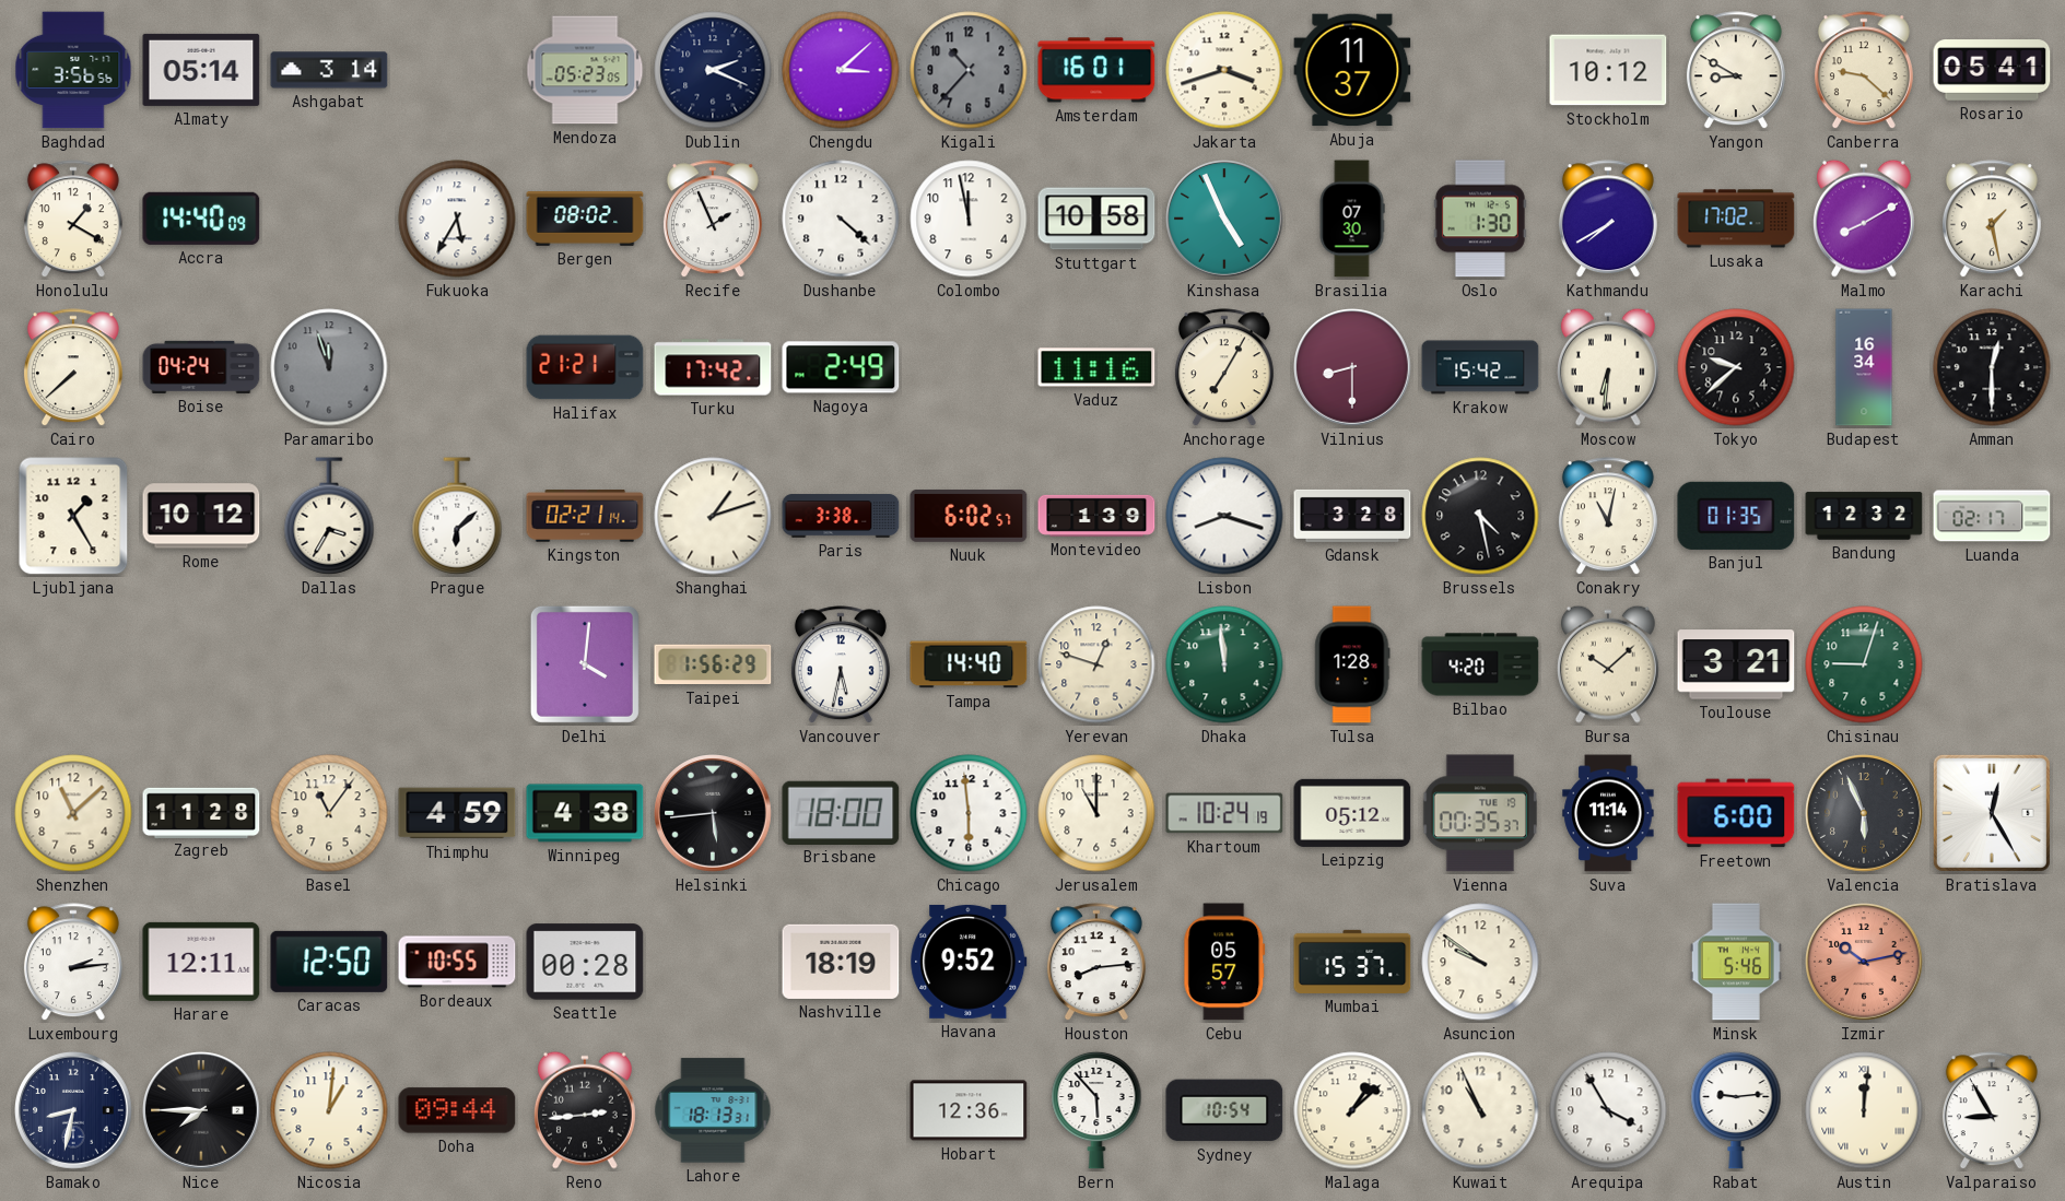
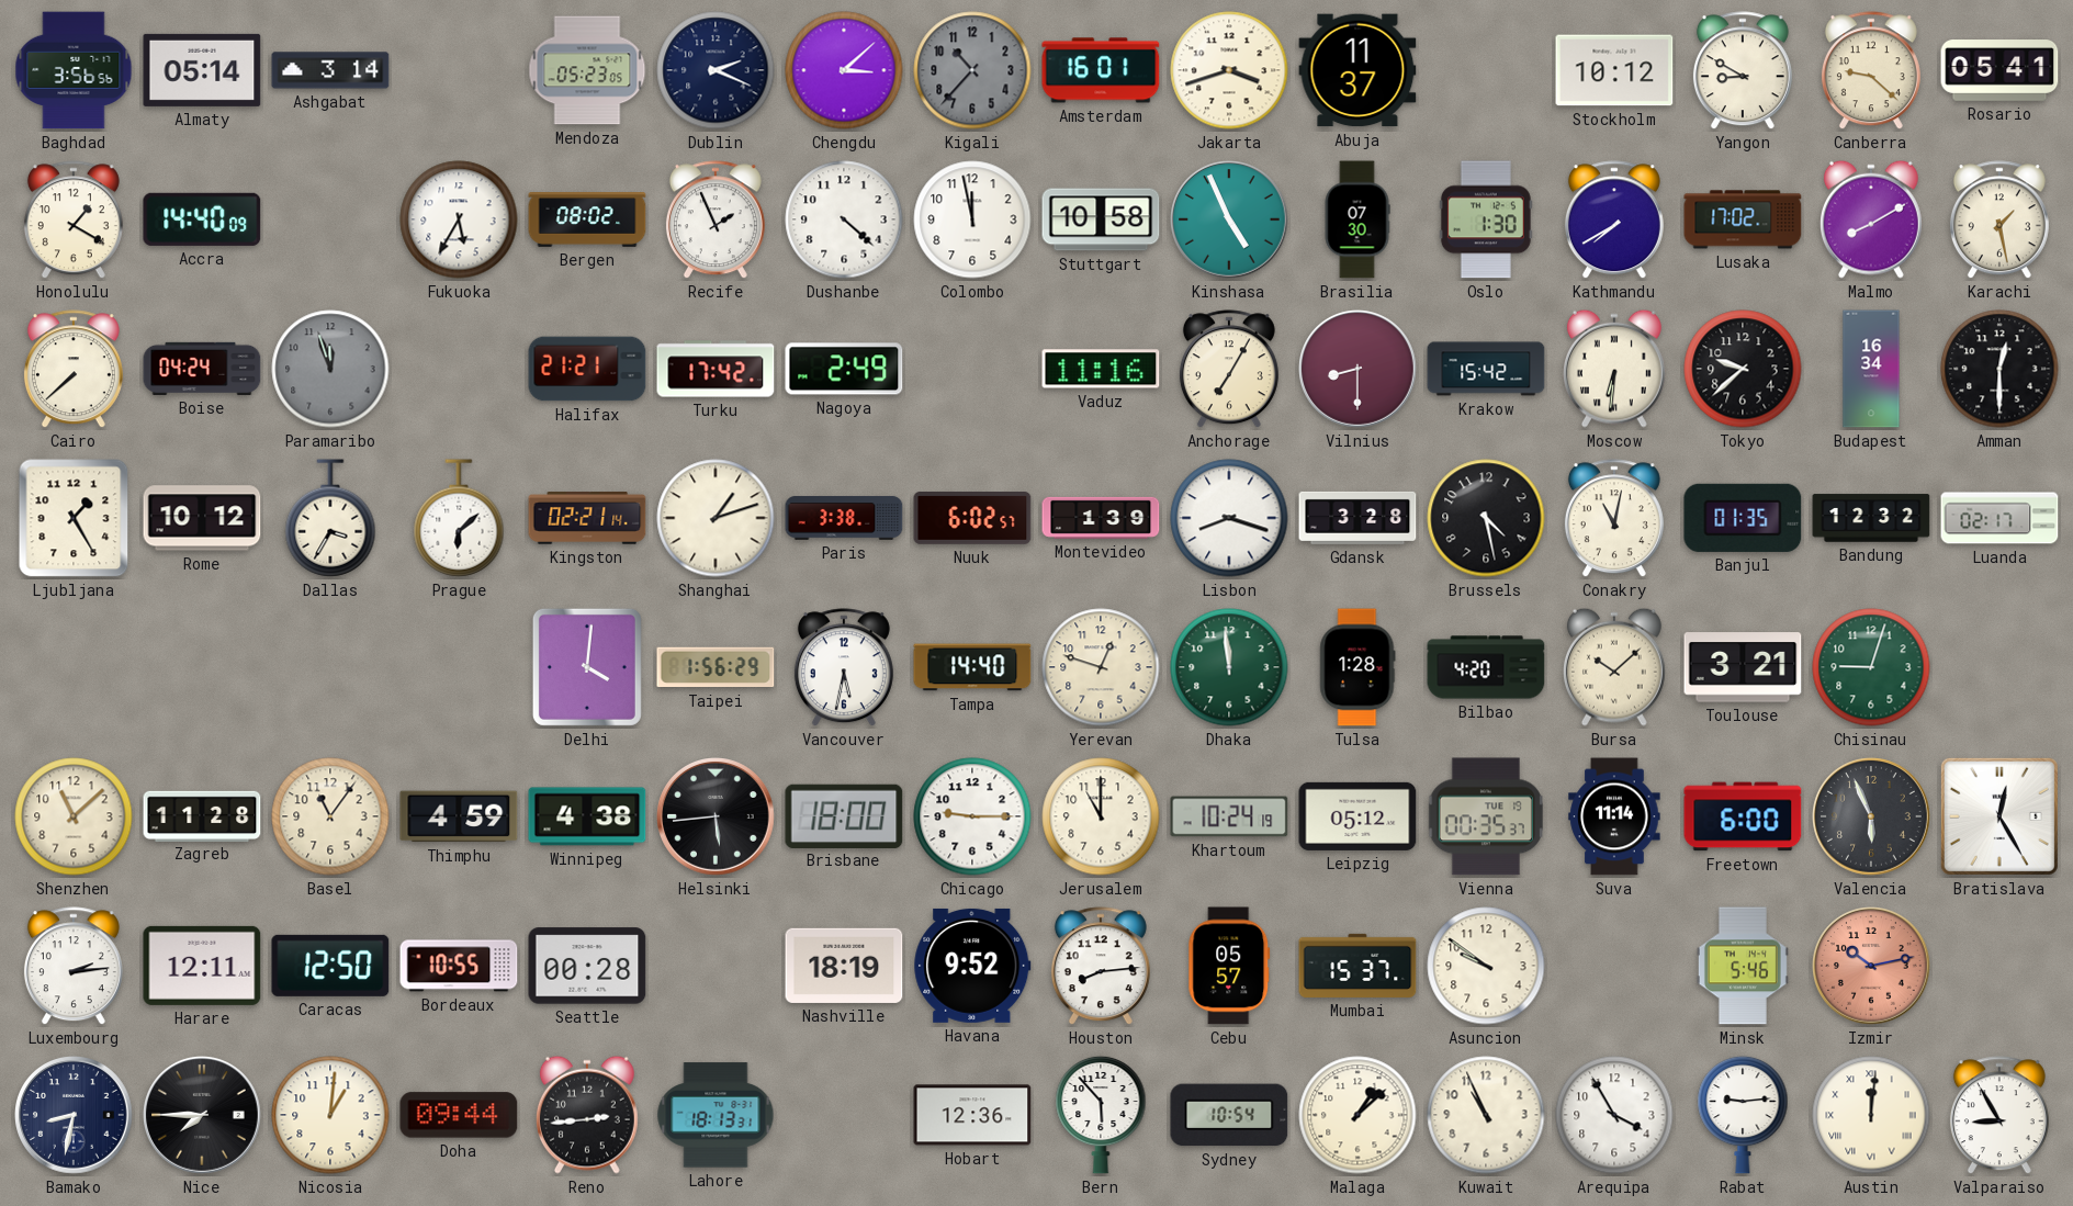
Chicago: 5:59 -> 9:15 (972, 816)
